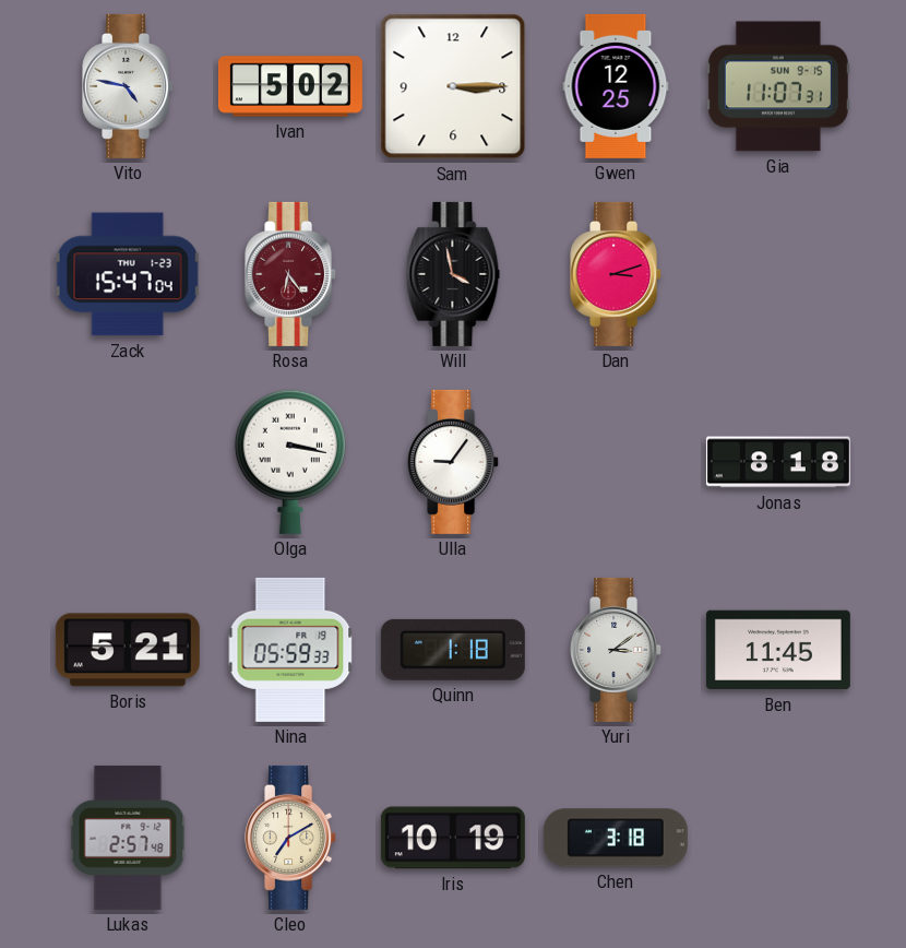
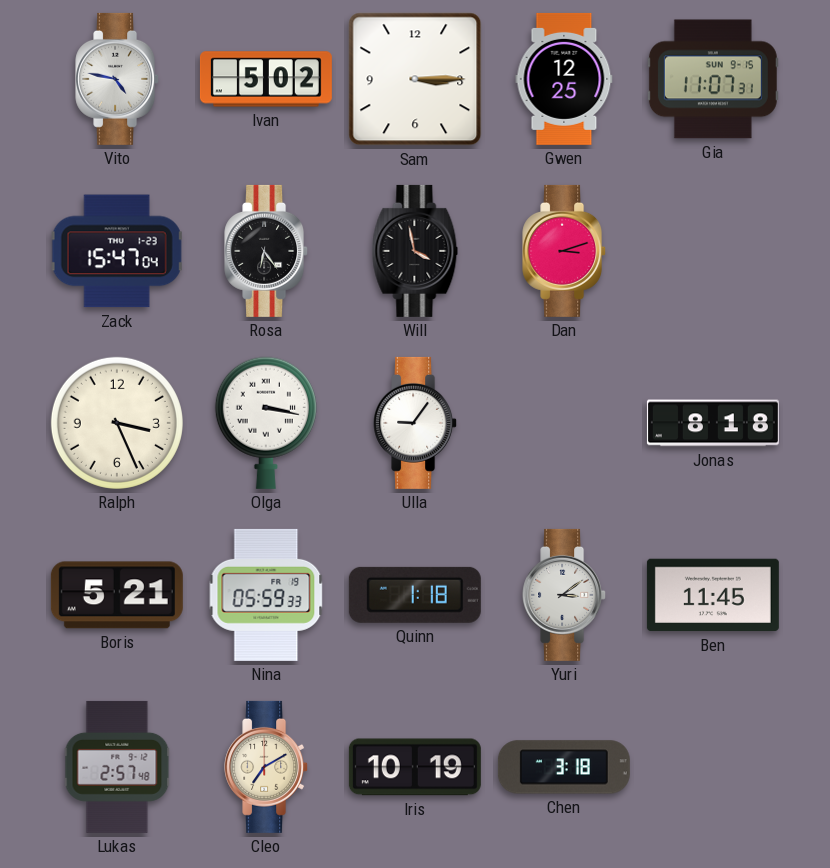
Rosa dial: burgundy -> black (267, 251)
Ralph: none -> 3:26 (117, 423)
